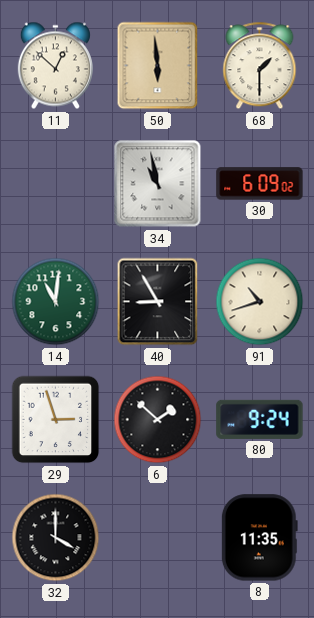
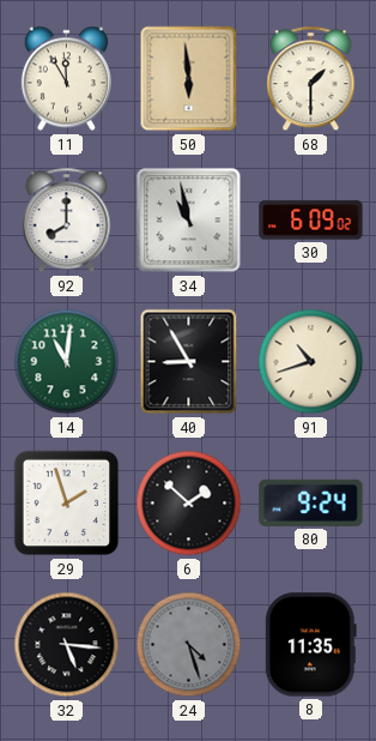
11: 12:52 -> 11:55 (66, 79)
92: none -> 8:00 (67, 221)
29: 2:57 -> 1:57 (67, 504)
32: 4:00 -> 5:16 (67, 645)
24: none -> 4:27 (189, 645)
